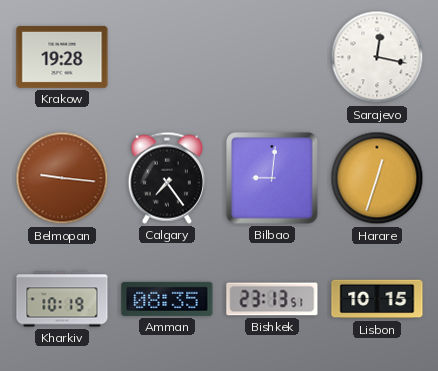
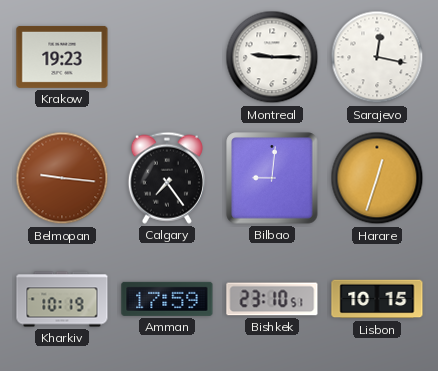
Krakow: 19:28 -> 19:23 (62, 57)
Montreal: none -> 9:15 (272, 57)
Amman: 08:35 -> 17:59 (167, 299)
Bishkek: 23:13 -> 23:10 (272, 299)
